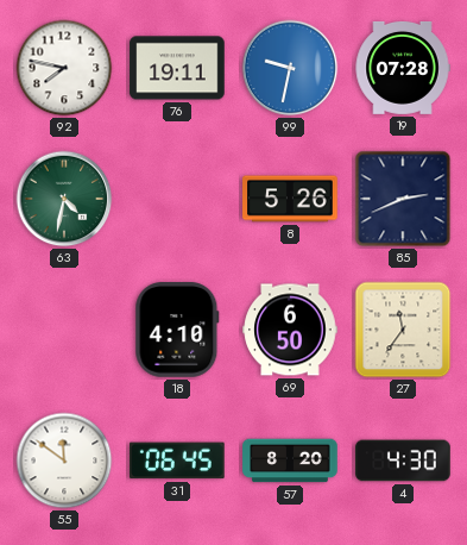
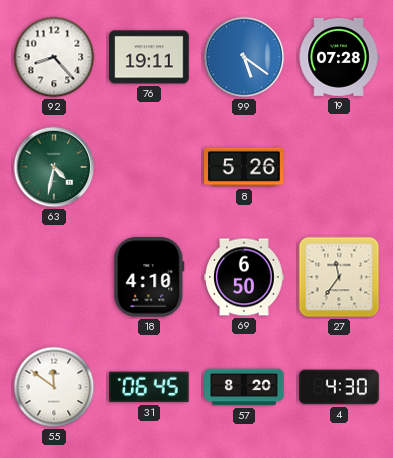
92: 7:47 -> 8:23 (54, 57)
99: 9:32 -> 5:21 (244, 57)
85: 2:41 -> none (403, 199)
